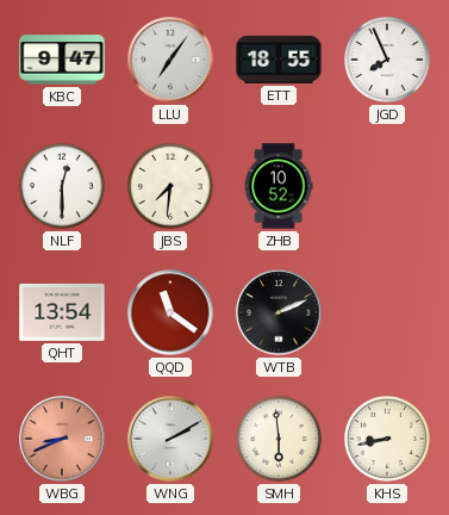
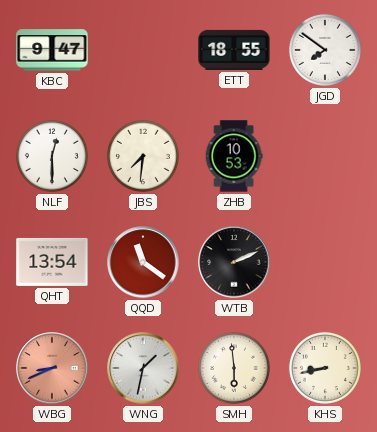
LLU: 7:06 -> none (170, 60)
JGD: 7:56 -> 7:51 (325, 50)
ZHB: 10:52 -> 10:53 (234, 156)
WNG: 2:10 -> 1:32 (143, 368)
